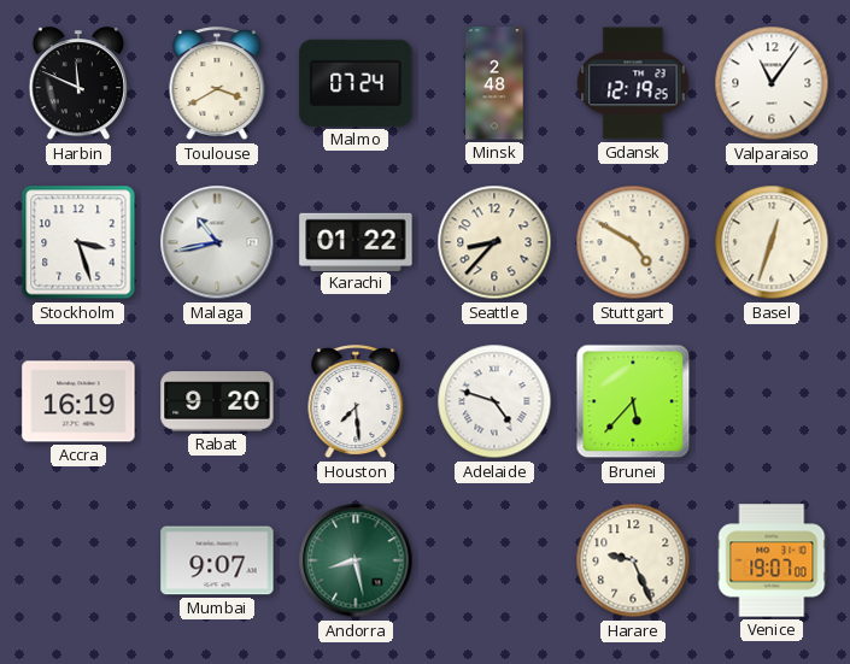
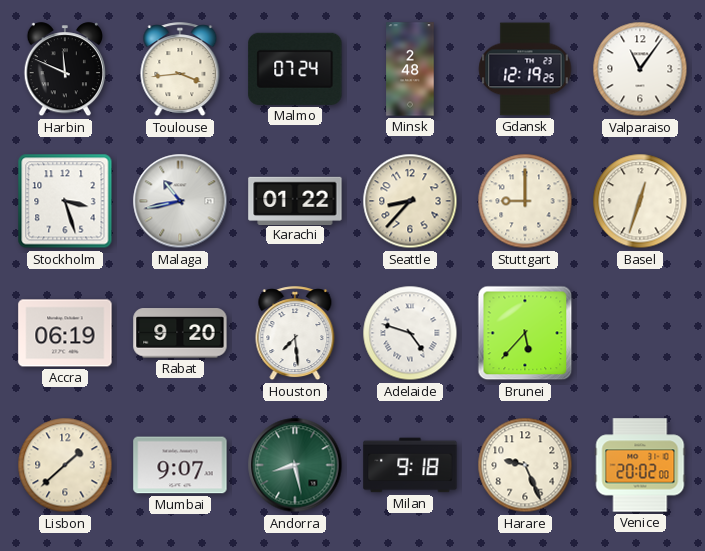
Toulouse: 3:40 -> 3:44 (180, 70)
Stuttgart: 4:50 -> 9:00 (525, 201)
Accra: 16:19 -> 06:19 (65, 333)
Lisbon: none -> 1:38 (65, 465)
Milan: none -> 9:18 (410, 465)
Venice: 19:07 -> 20:02 (640, 465)
